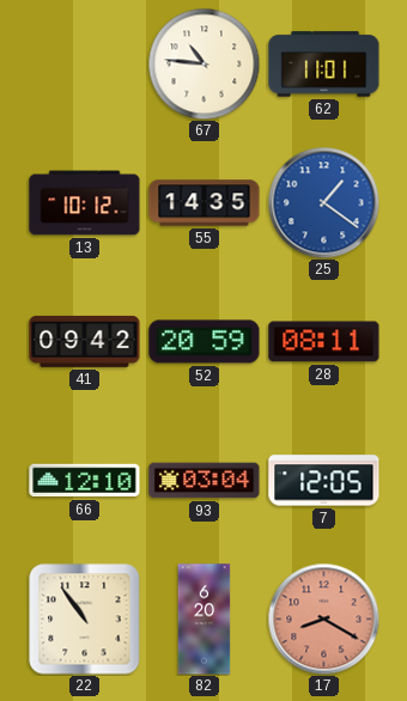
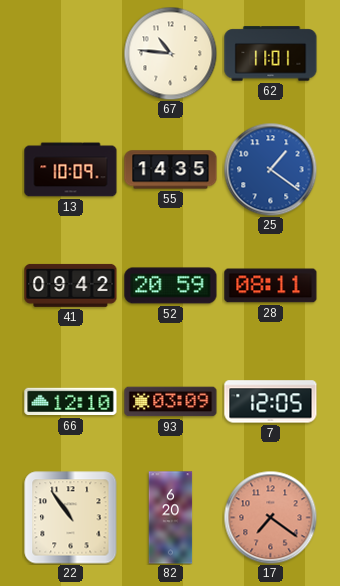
13: 10:12 -> 10:09 (71, 170)
93: 03:04 -> 03:09 (171, 402)
17: 8:20 -> 7:21 (270, 517)
